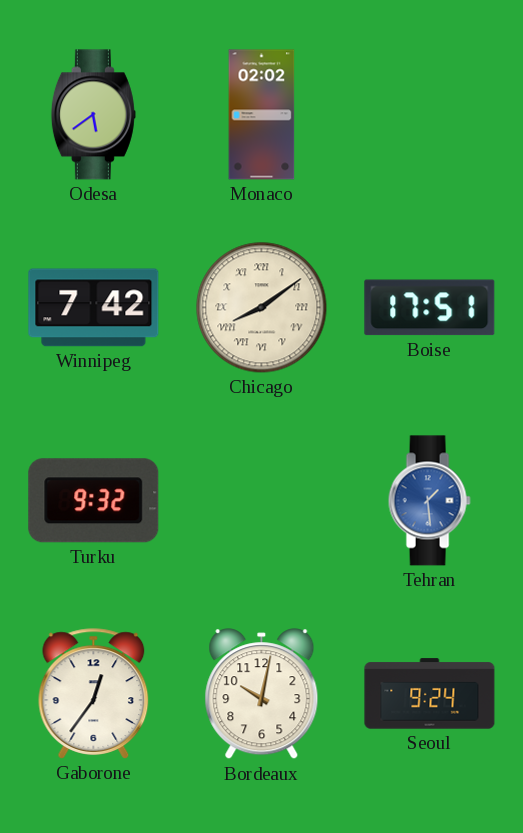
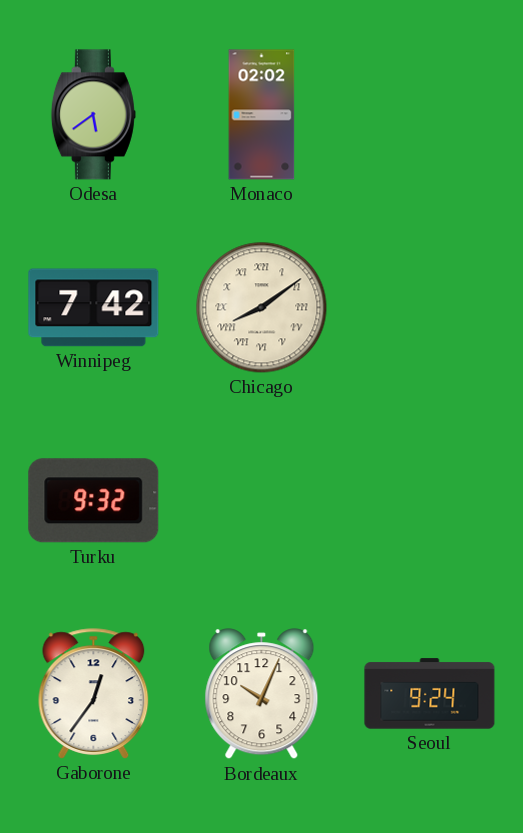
Boise: 17:51 -> none (430, 308)
Tehran: 1:29 -> none (429, 501)
Bordeaux: 10:02 -> 10:04 (262, 694)
